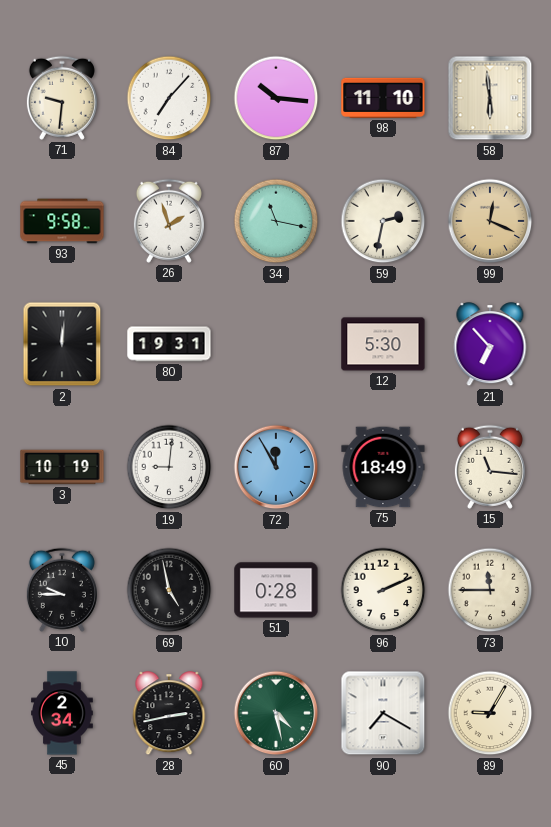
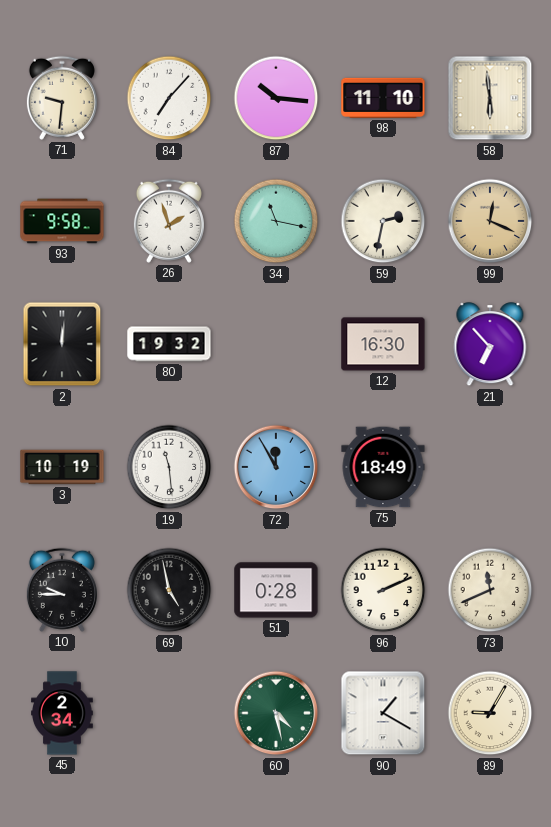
80: 19:31 -> 19:32 (169, 344)
12: 5:30 -> 16:30 (383, 344)
19: 9:01 -> 11:29 (169, 467)
15: 11:16 -> none (490, 467)
73: 11:45 -> 11:41 (490, 590)
28: 2:43 -> none (169, 714)
90: 7:20 -> 1:20 (383, 713)
